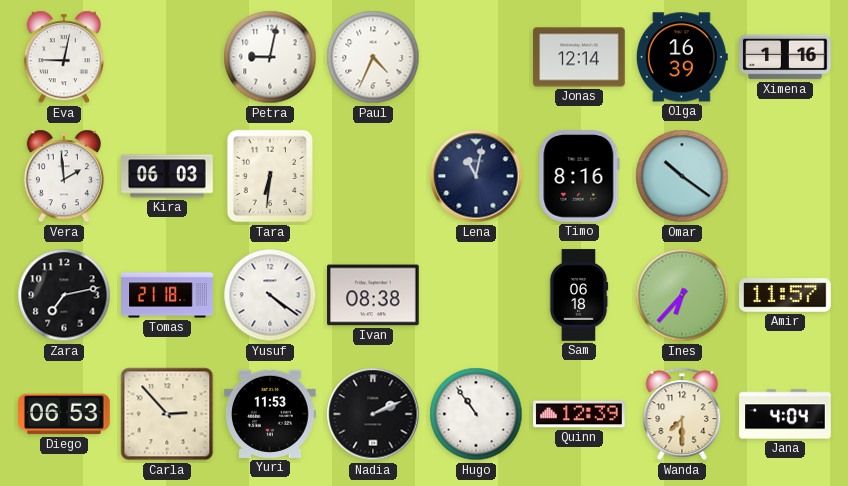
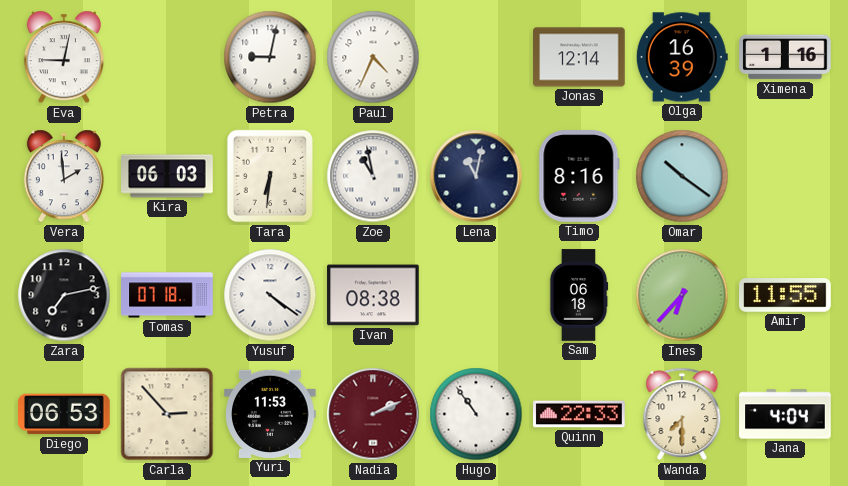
Zoe: none -> 10:58 (373, 176)
Tomas: 21:18 -> 07:18 (167, 295)
Amir: 11:57 -> 11:55 (785, 295)
Nadia dial: black -> burgundy (373, 414)
Quinn: 12:39 -> 22:33 (579, 414)
